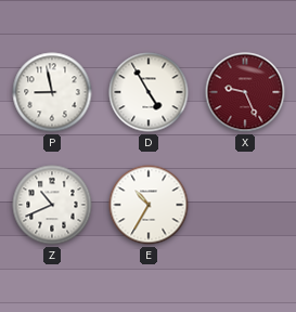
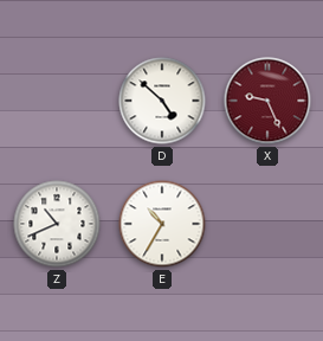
P: 8:58 -> none (52, 92)
D: 4:55 -> 4:52 (162, 101)
